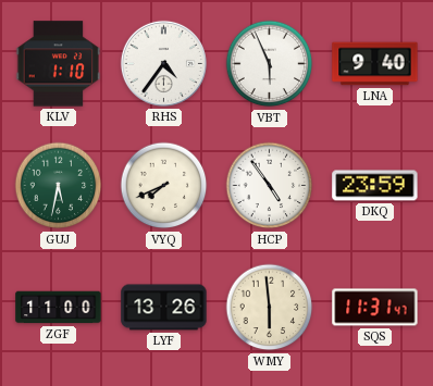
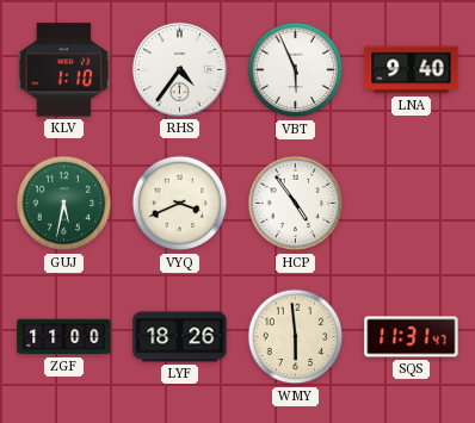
VYQ: 7:41 -> 3:41 (180, 204)
DKQ: 23:59 -> none (375, 186)
LYF: 13:26 -> 18:26 (180, 337)
